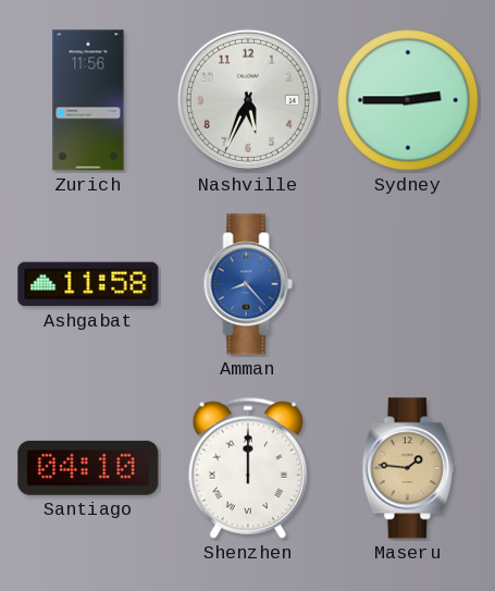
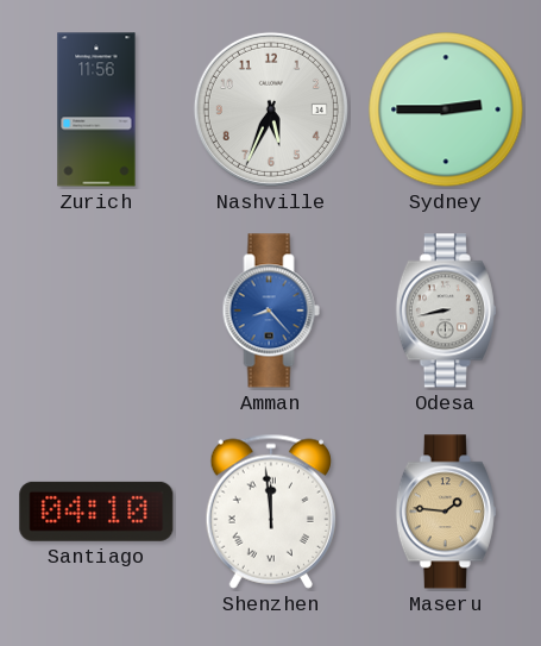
Ashgabat: 11:58 -> none (88, 284)
Odesa: none -> 8:43 (446, 311)
Shenzhen: 12:00 -> 11:59 (270, 512)
